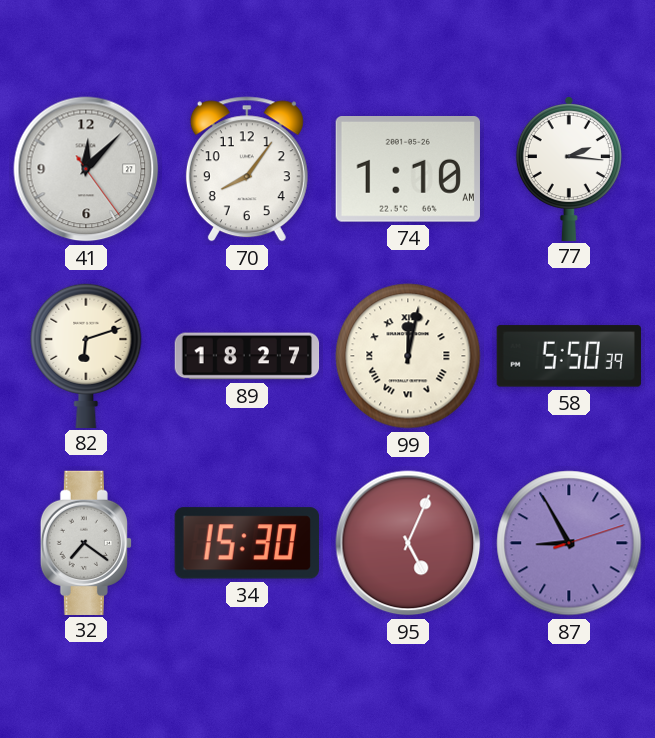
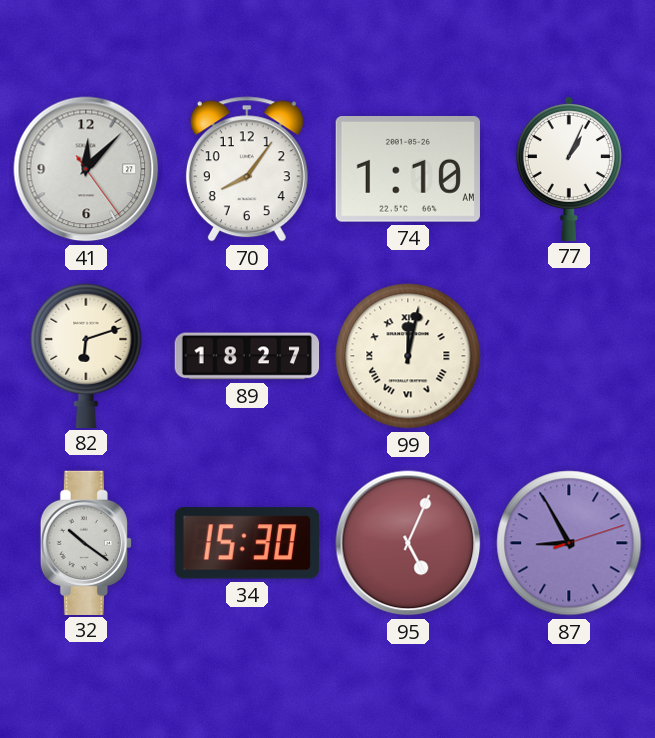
77: 2:16 -> 1:04 (569, 169)
58: 5:50 -> none (568, 356)
32: 7:21 -> 10:21 (85, 542)
